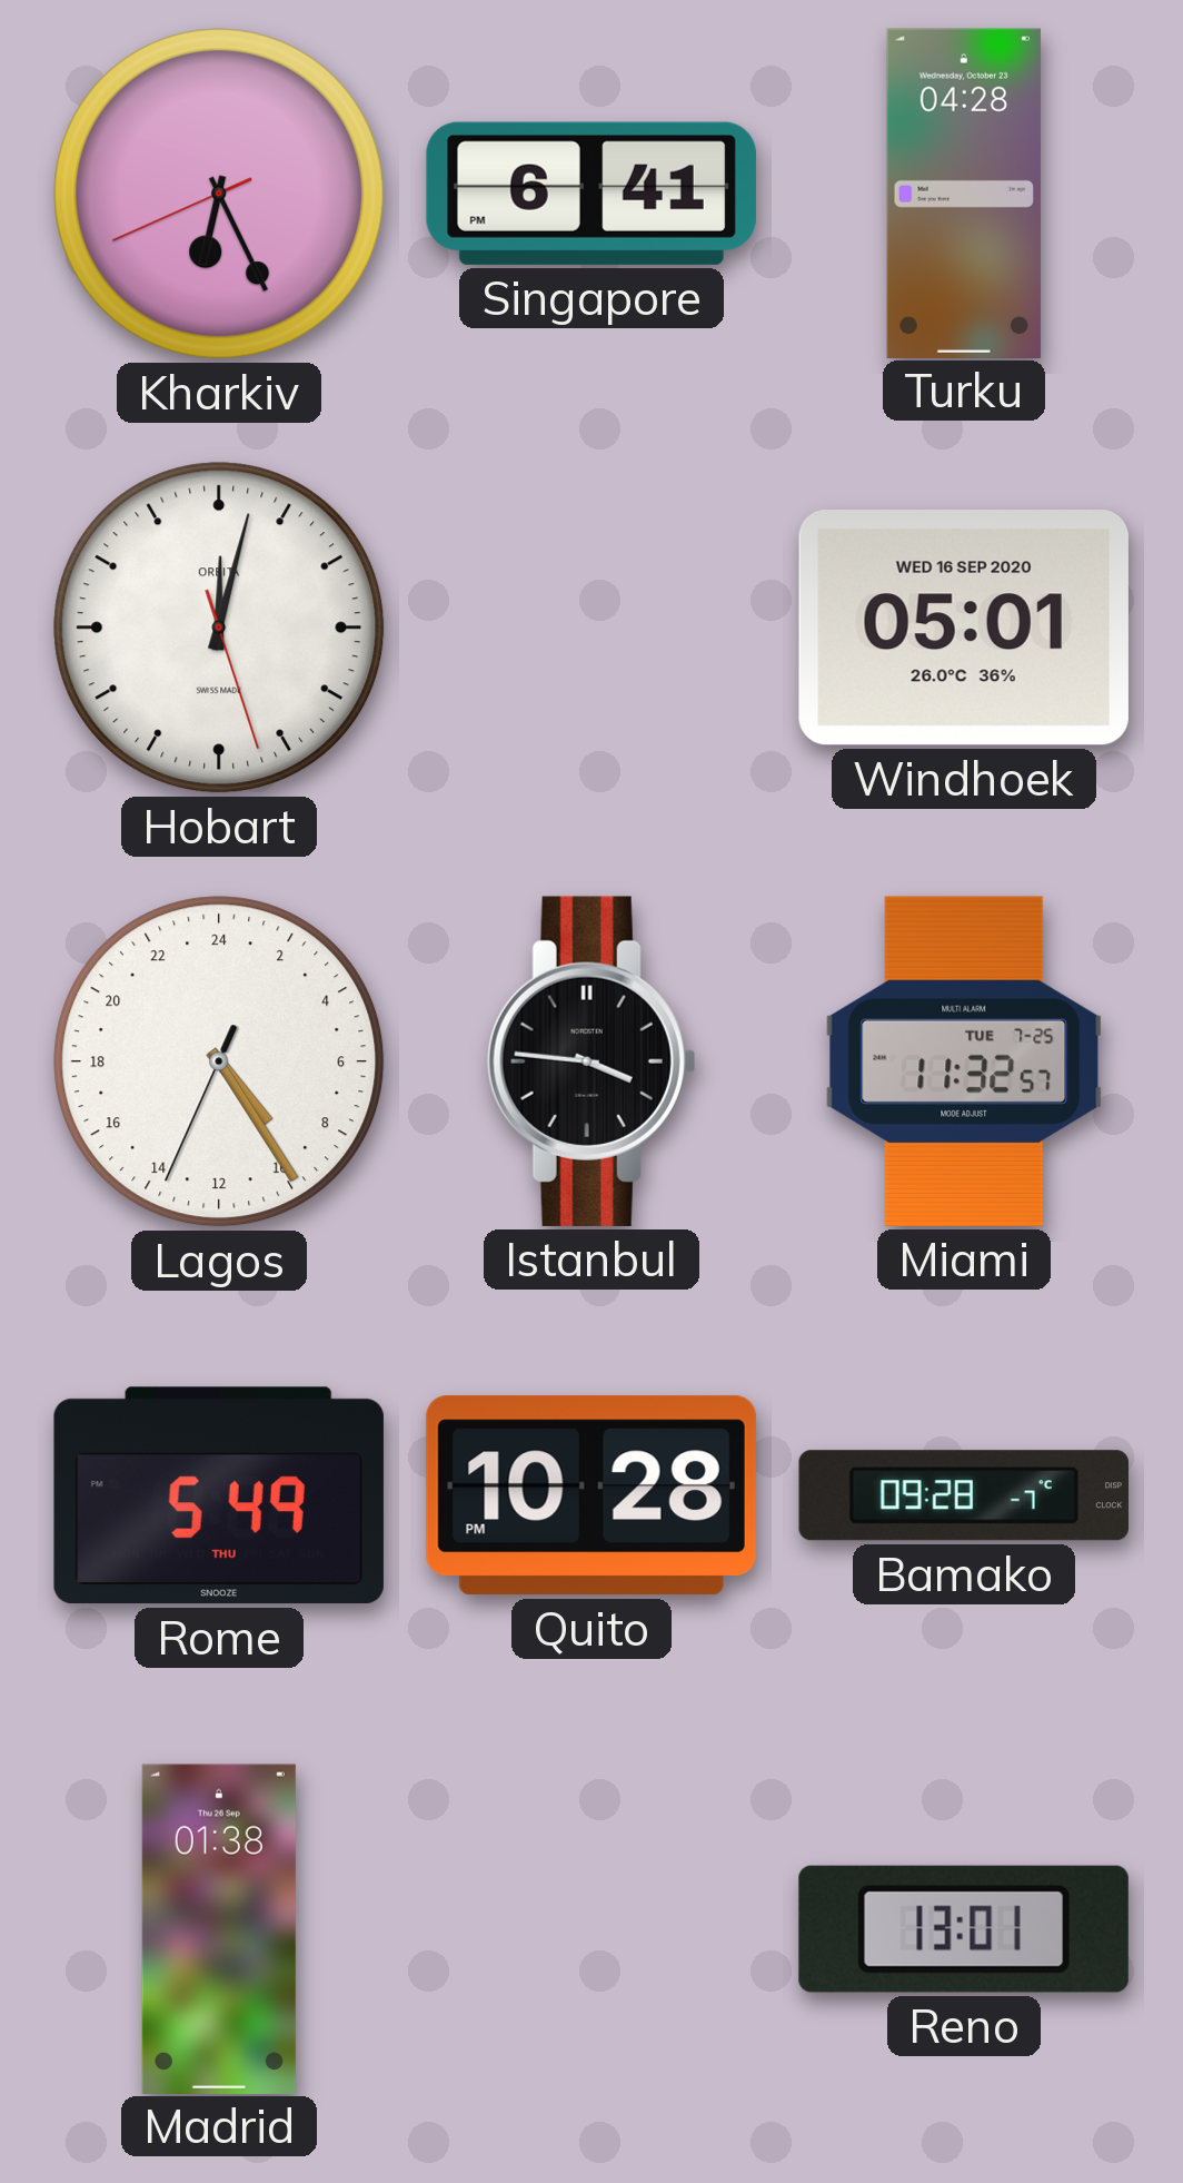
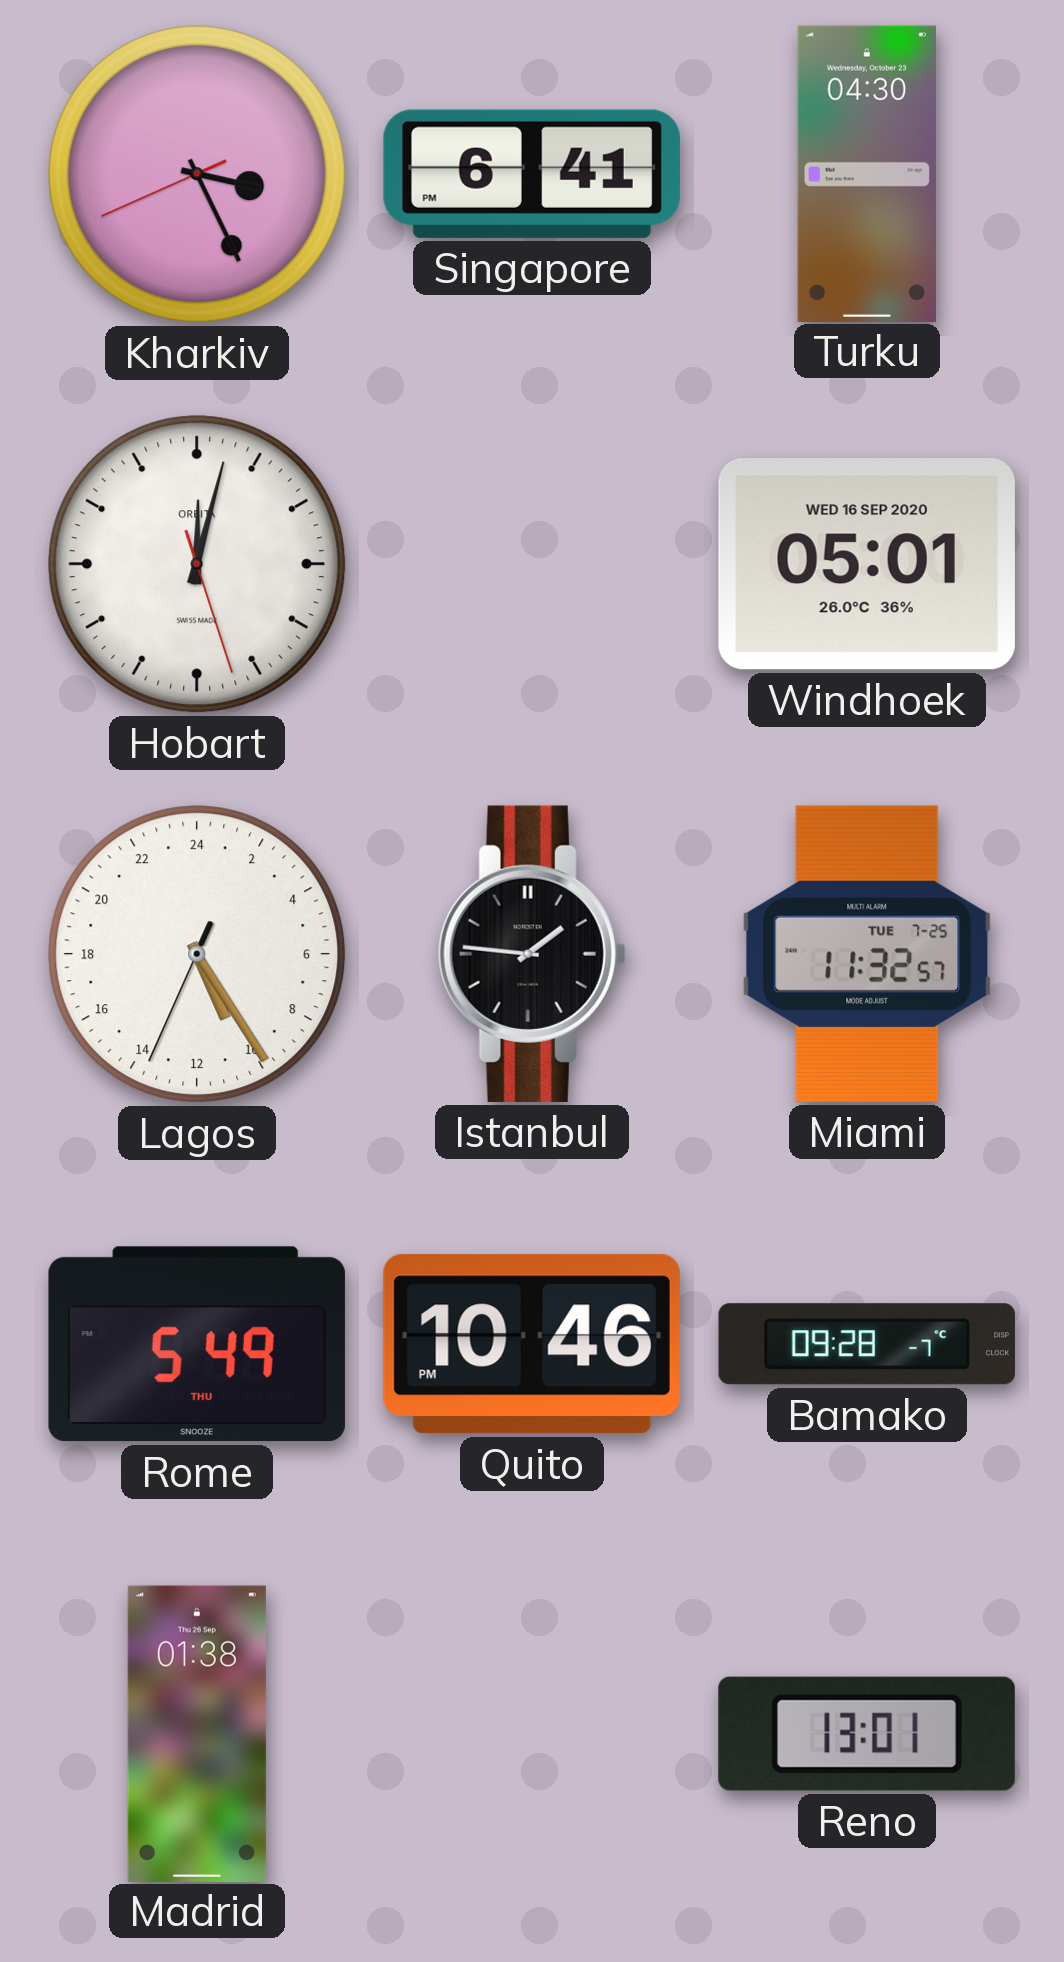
Kharkiv: 6:25 -> 3:25 (197, 174)
Turku: 04:28 -> 04:30 (867, 173)
Lagos: 9:24 -> 10:24 (197, 954)
Istanbul: 3:46 -> 1:46 (532, 954)
Quito: 10:28 -> 10:46 (532, 1344)
